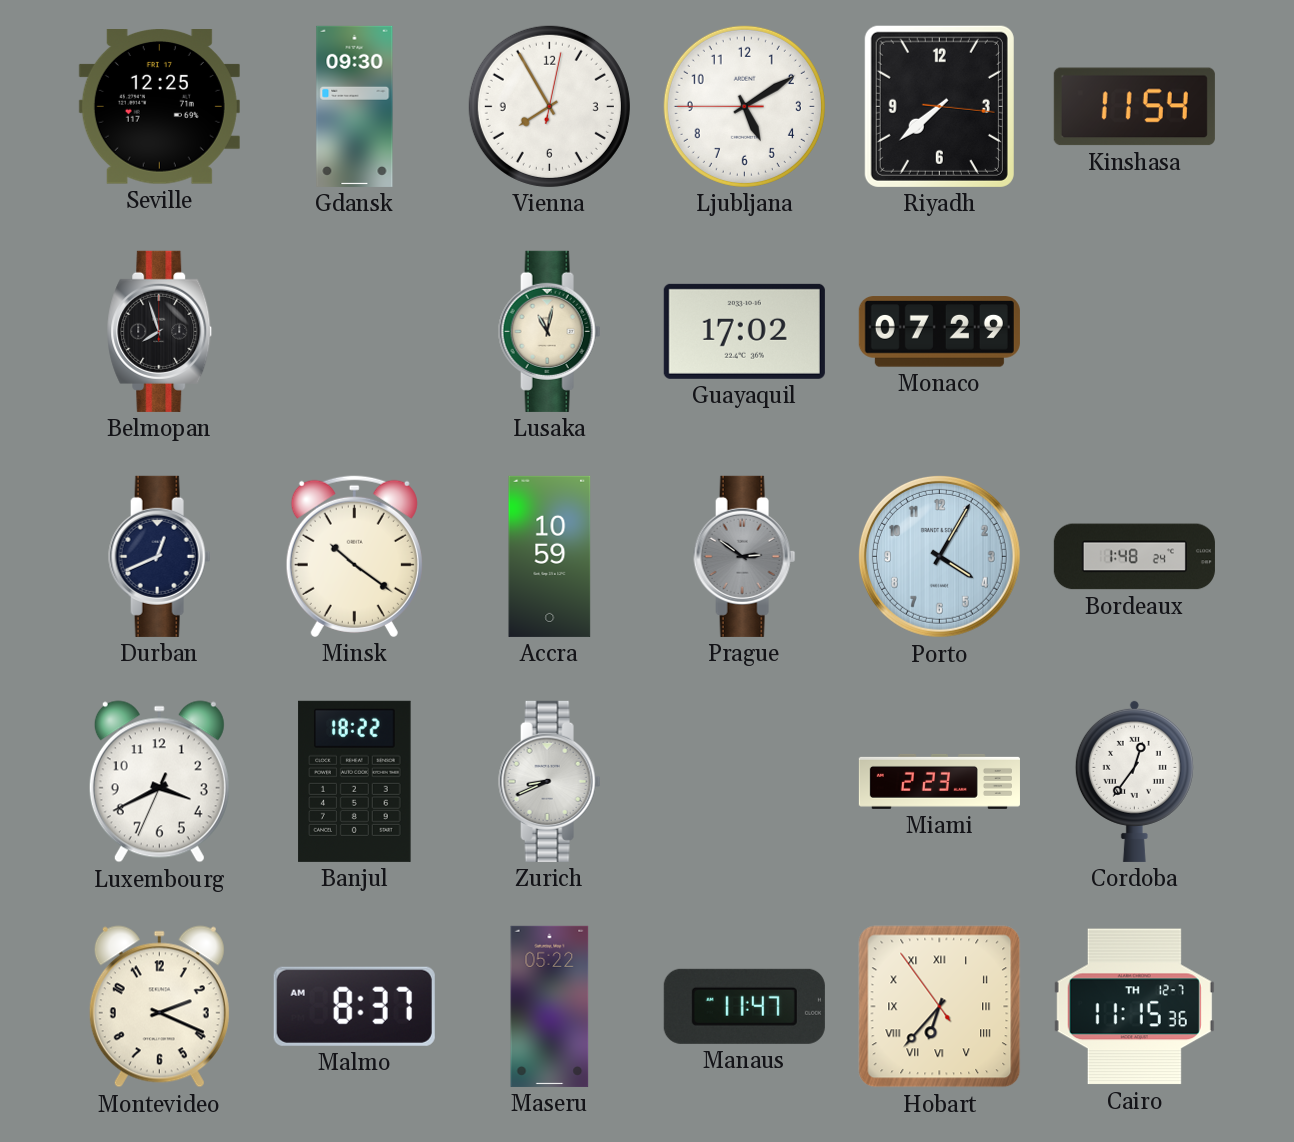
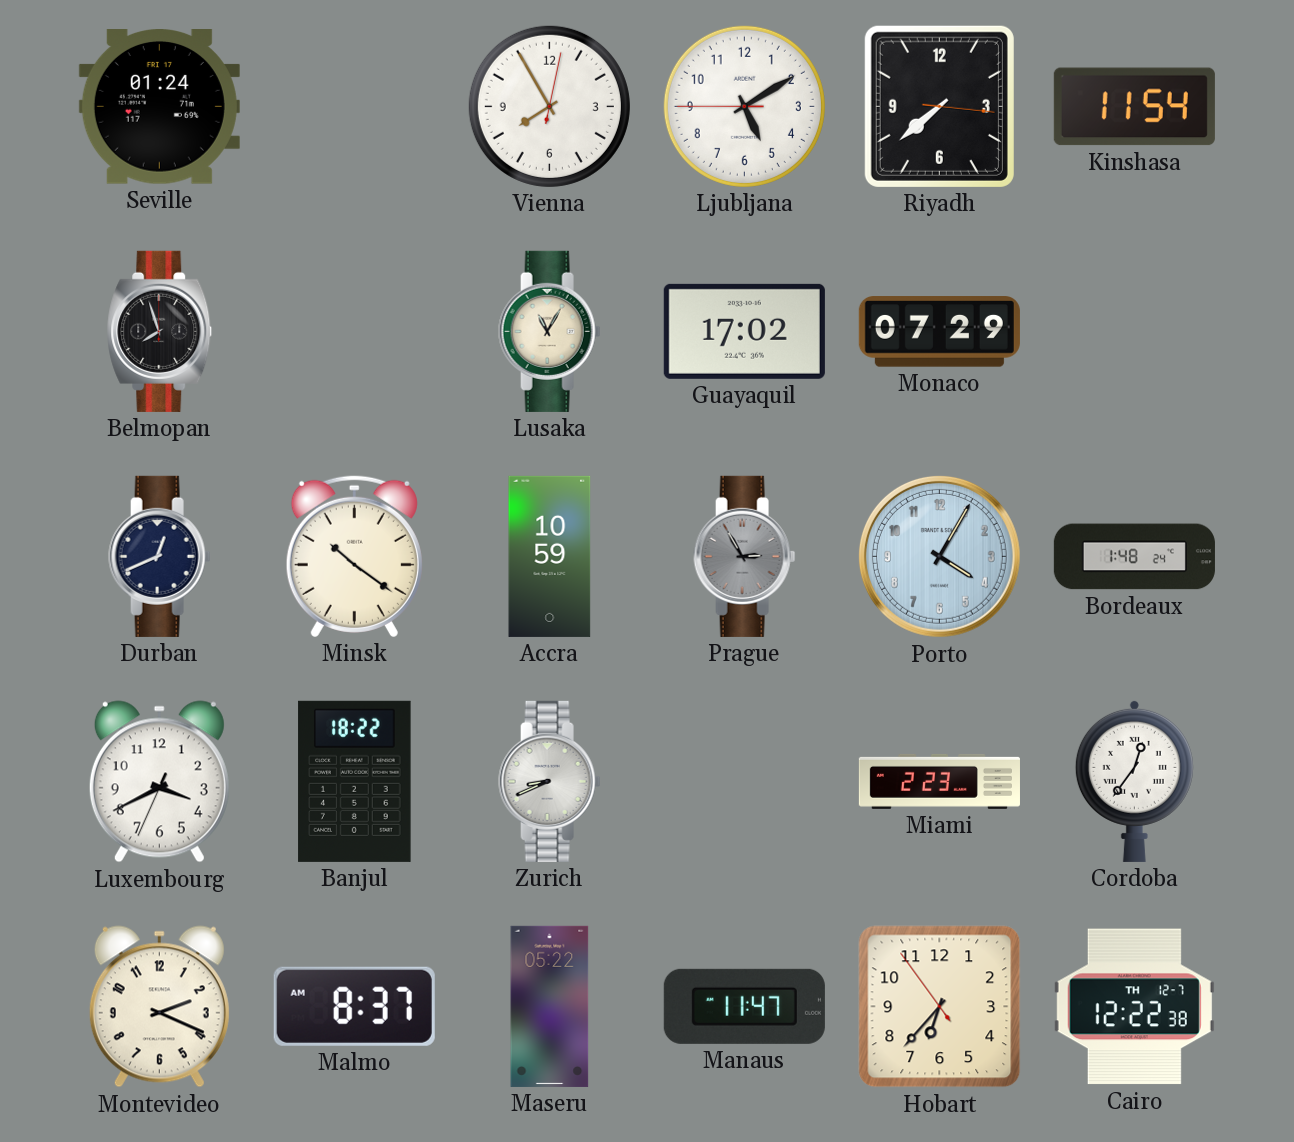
Seville: 12:25 -> 01:24 (159, 107)
Gdansk: 09:30 -> none (355, 106)
Lusaka: 11:02 -> 11:05 (550, 331)
Prague: 2:51 -> 2:55 (745, 556)
Hobart numerals: Roman -> Arabic (940, 1007)
Cairo: 11:15 -> 12:22 (1134, 1007)
